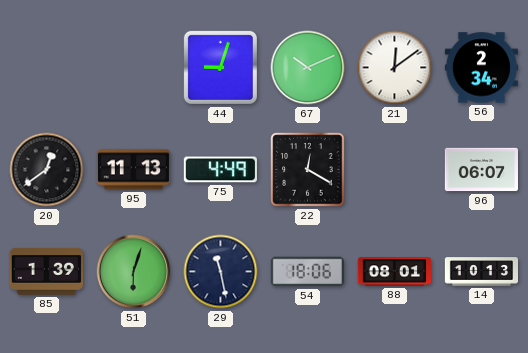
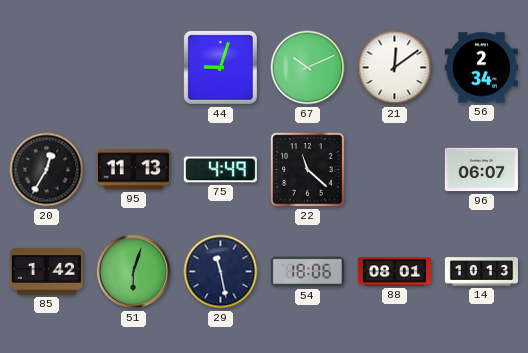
20: 12:39 -> 12:35 (47, 170)
22: 12:20 -> 11:22 (308, 170)
85: 1:39 -> 1:42 (46, 272)
